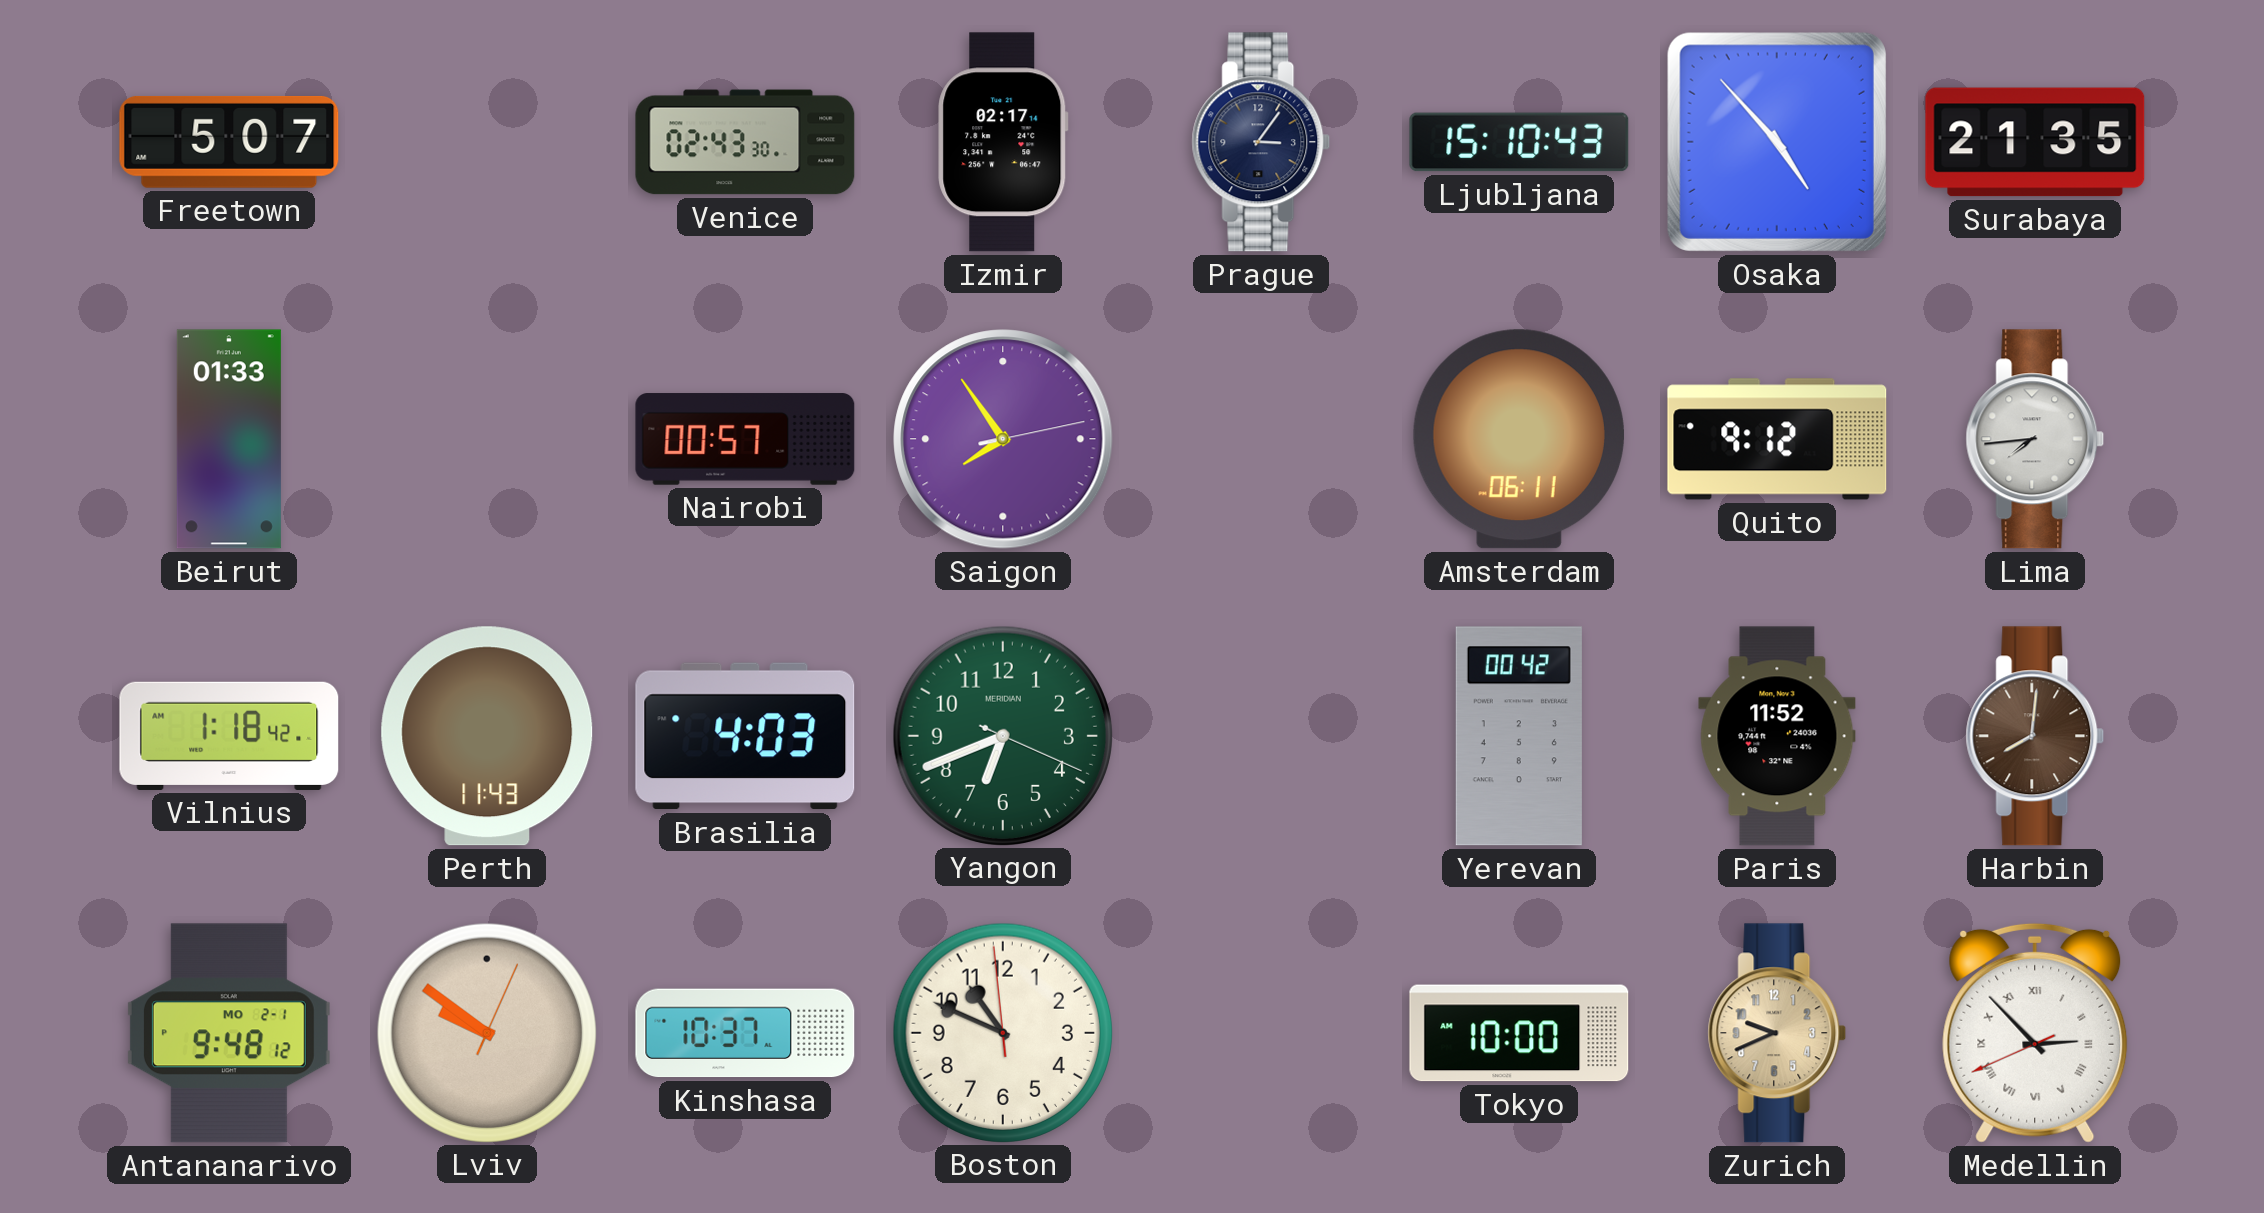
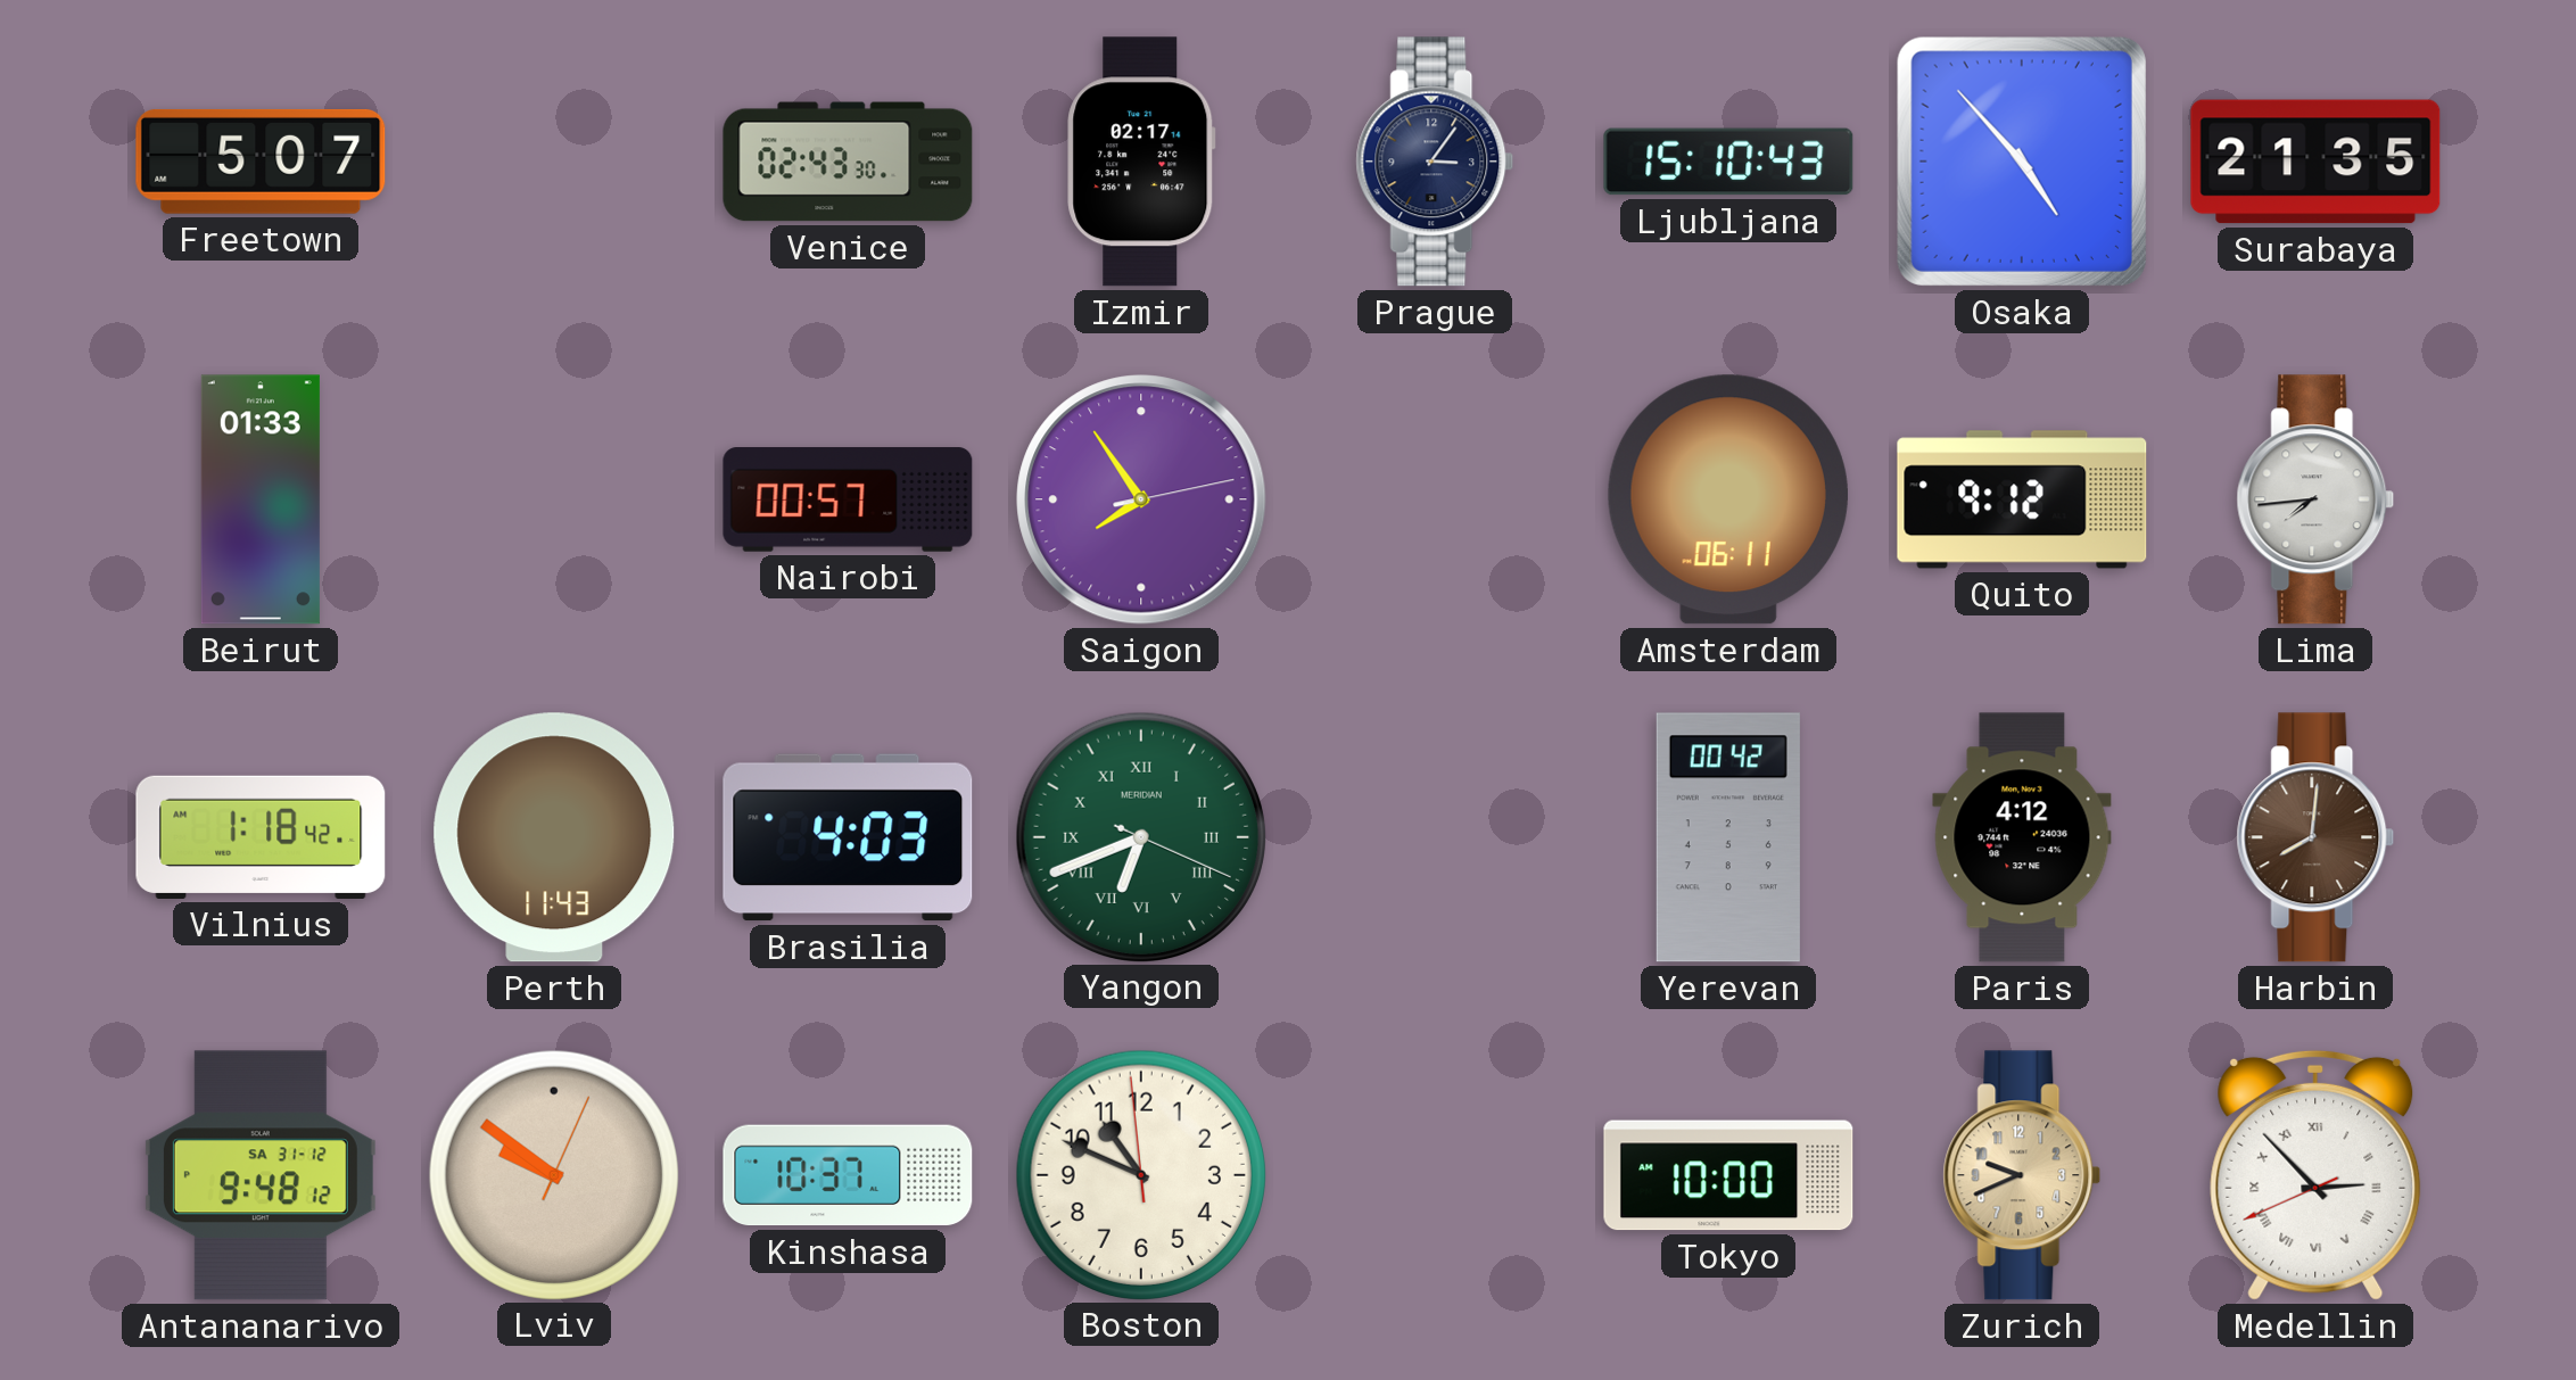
Yangon numerals: Arabic -> Roman (1140, 836)
Paris: 11:52 -> 4:12 (2022, 837)
Antananarivo date: MO 2-1 -> SA 31-12 (261, 1175)
